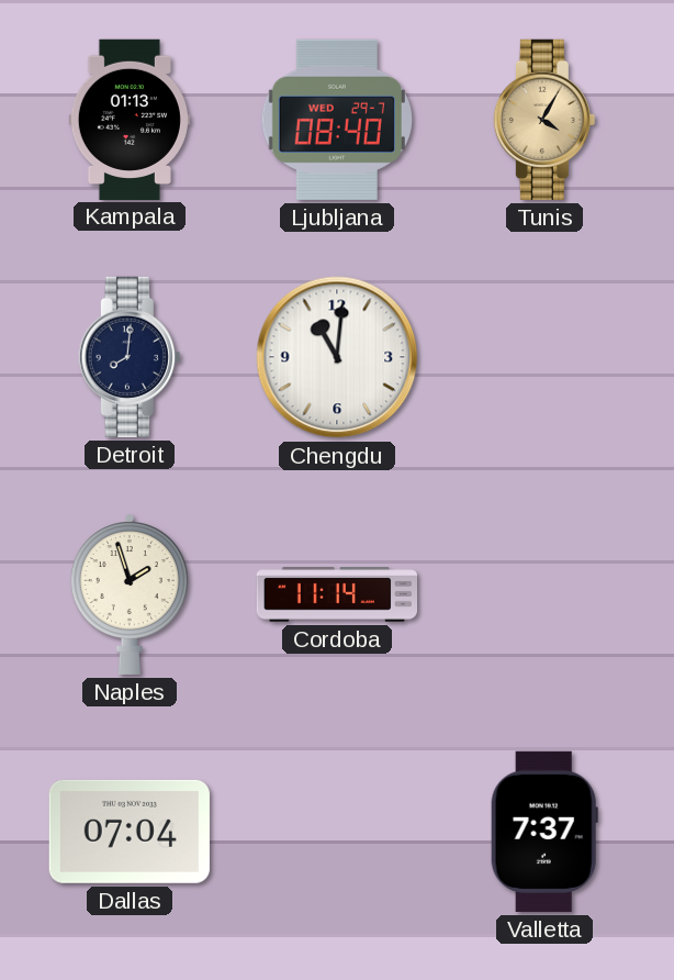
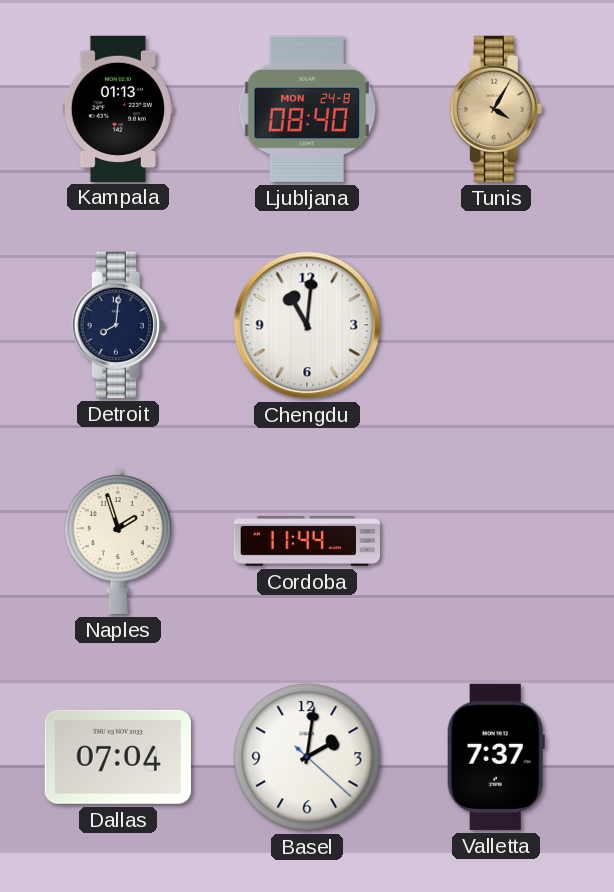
Ljubljana date: WED 29-7 -> MON 24-8 (307, 109)
Cordoba: 11:14 -> 11:44 (306, 541)
Basel: none -> 2:01 (307, 757)
